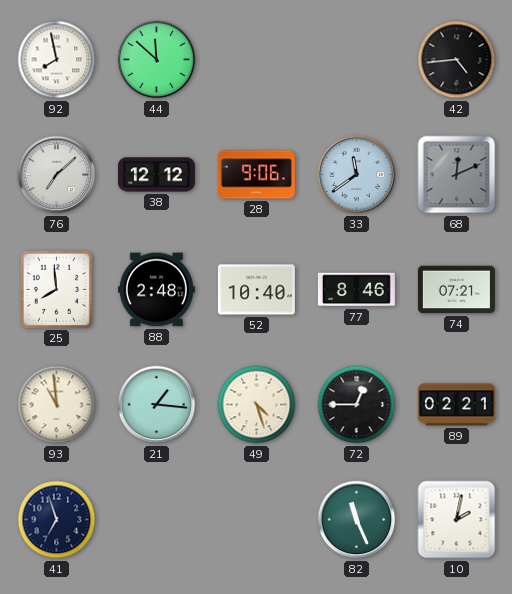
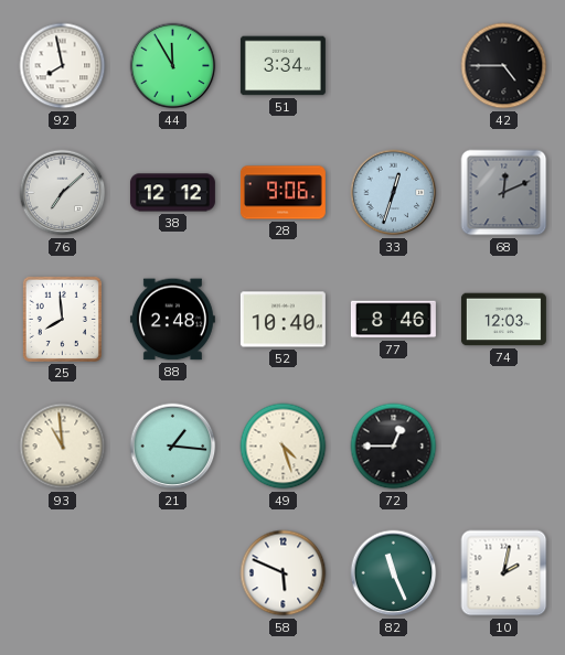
44: 11:52 -> 11:55 (173, 66)
51: none -> 3:34 (282, 66)
42: 4:44 -> 4:45 (504, 66)
33: 11:39 -> 12:33 (394, 193)
74: 07:21 -> 12:03 (503, 320)
89: 02:21 -> none (456, 405)
41: 6:57 -> none (57, 520)
58: none -> 5:49 (284, 573)
